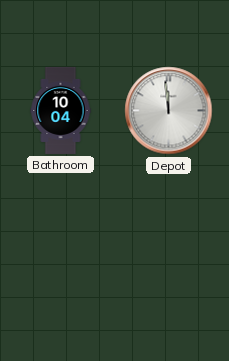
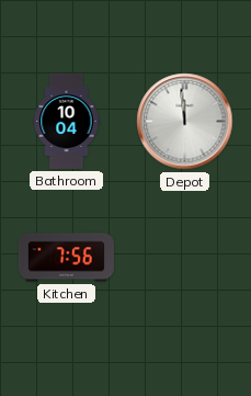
Kitchen: none -> 7:56 (66, 258)
